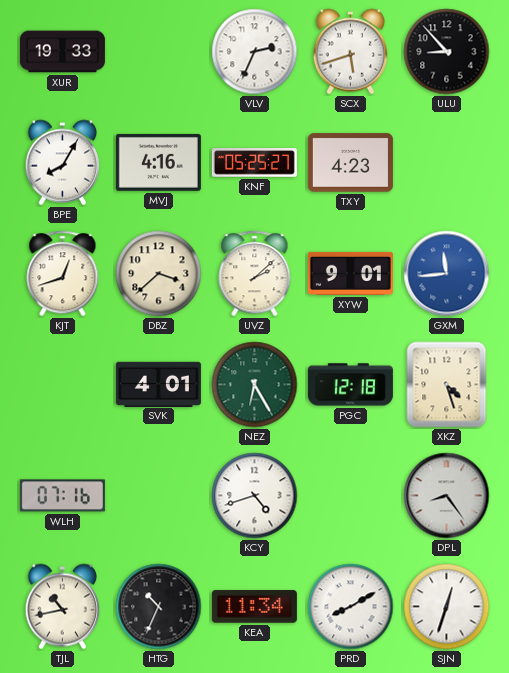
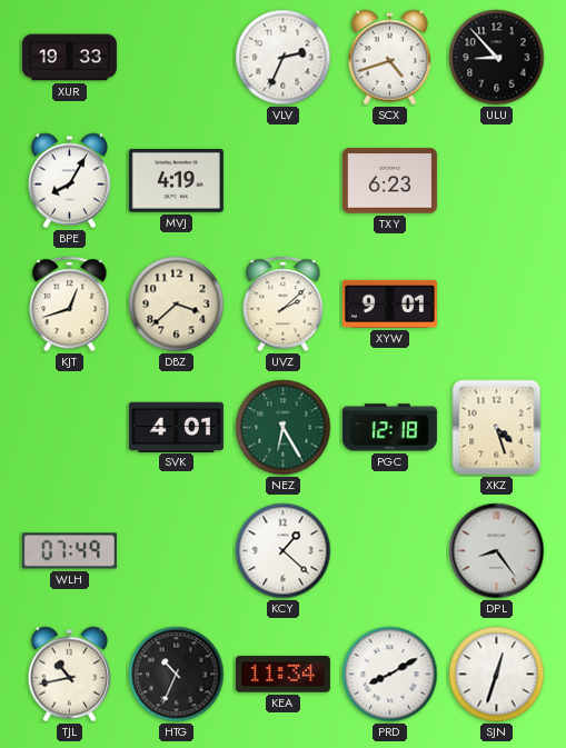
SCX: 5:42 -> 4:42 (389, 58)
MVJ: 4:16 -> 4:19 (176, 180)
KNF: 05:25 -> none (254, 163)
TXY: 4:23 -> 6:23 (389, 181)
GXM: 11:44 -> none (447, 274)
WLH: 07:16 -> 07:49 (69, 551)
KCY: 4:42 -> 1:22 (284, 551)
